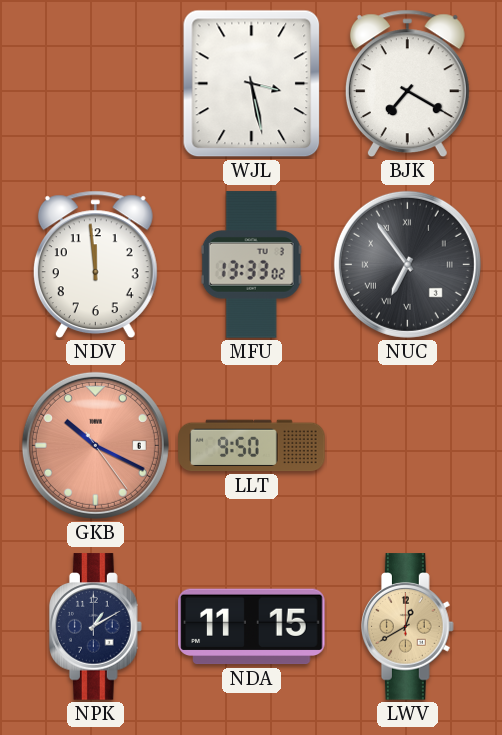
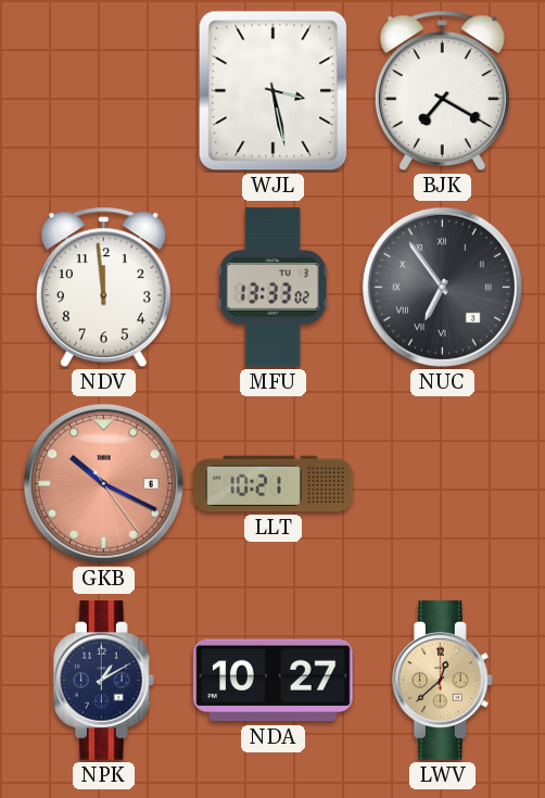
LLT: 9:50 -> 10:21 (274, 484)
NDA: 11:15 -> 10:27 (274, 681)
LWV: 12:40 -> 12:38 (443, 681)
